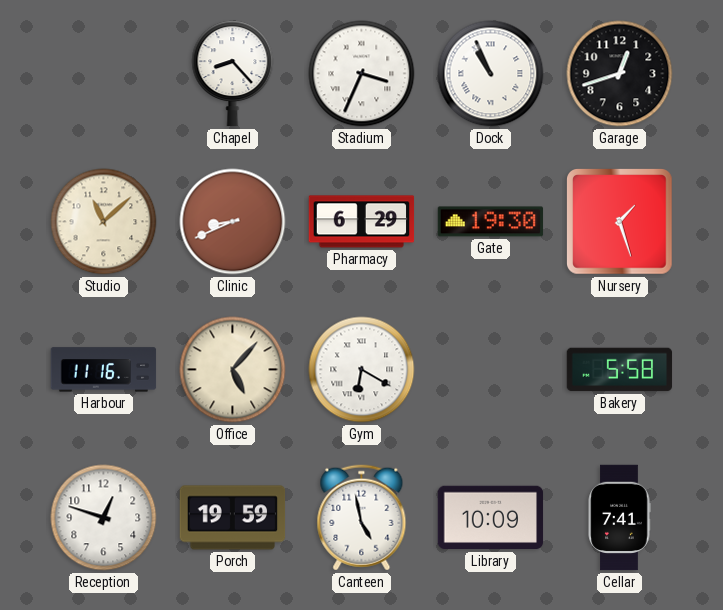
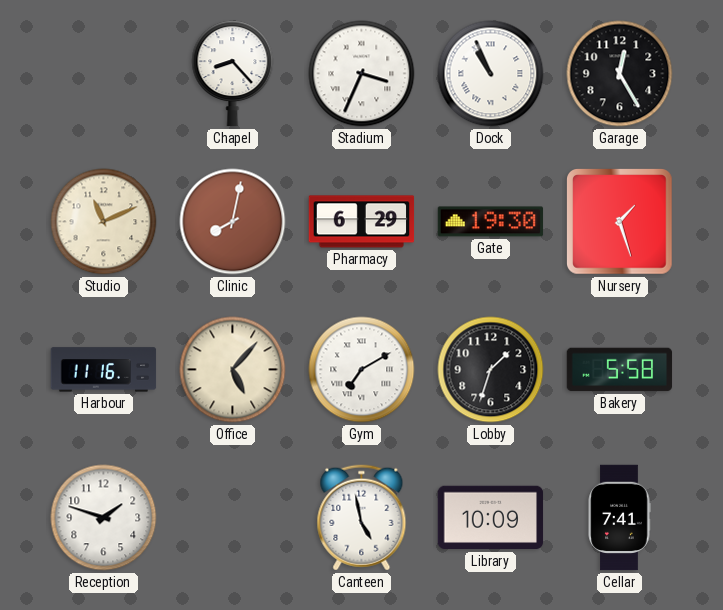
Garage: 12:42 -> 12:25 (620, 74)
Studio: 11:08 -> 11:11 (104, 222)
Clinic: 8:41 -> 8:02 (233, 222)
Gym: 6:20 -> 7:10 (362, 370)
Lobby: none -> 1:33 (491, 370)
Reception: 12:48 -> 1:48 (104, 518)
Porch: 19:59 -> none (233, 518)
